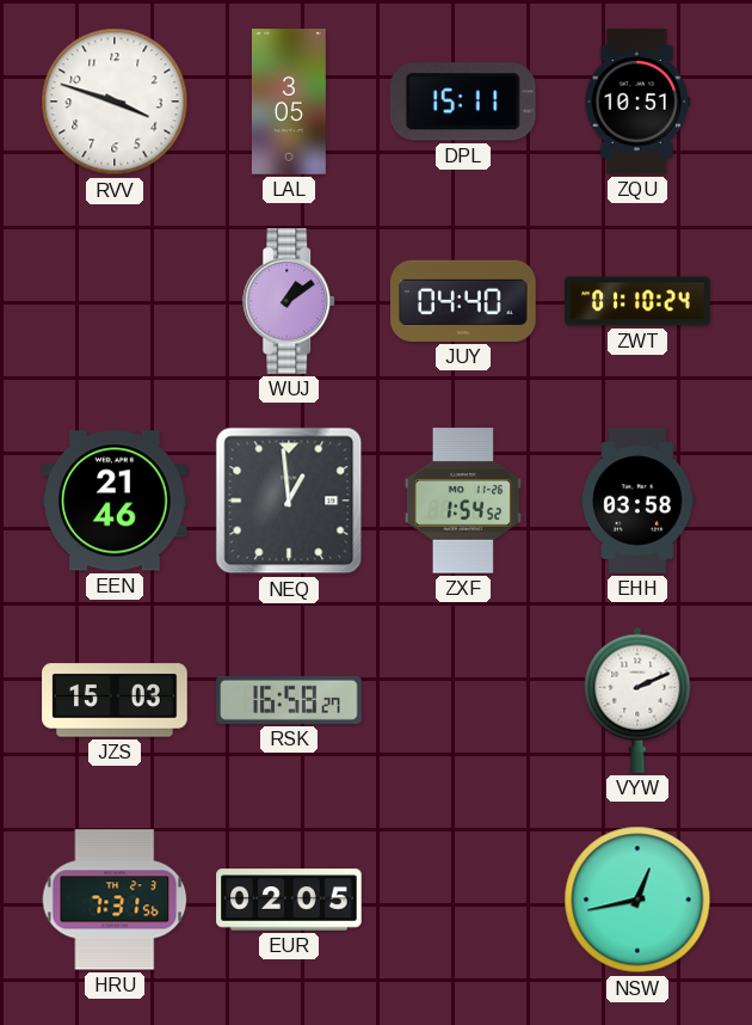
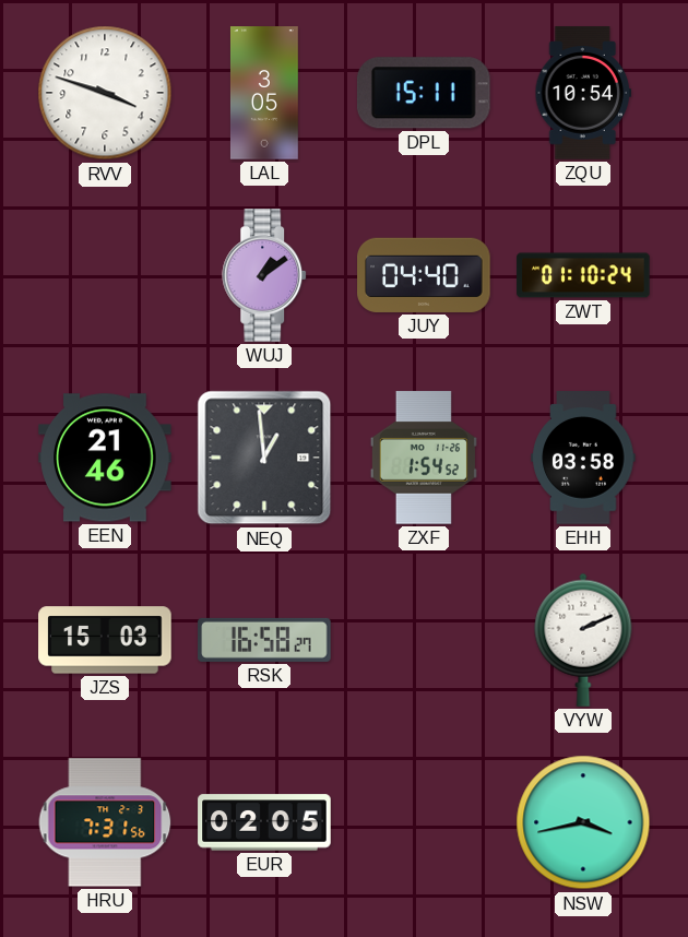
ZQU: 10:51 -> 10:54 (583, 93)
NSW: 12:43 -> 3:43 (583, 822)
